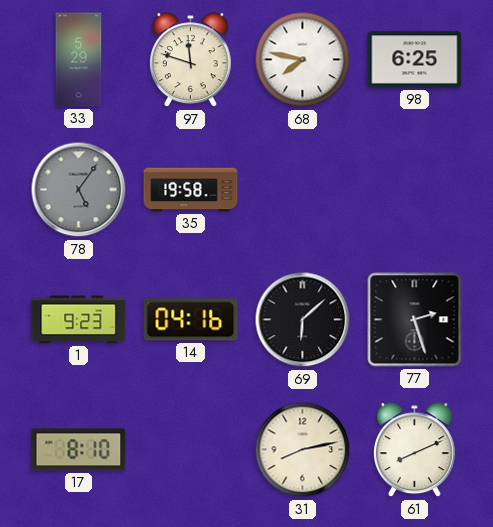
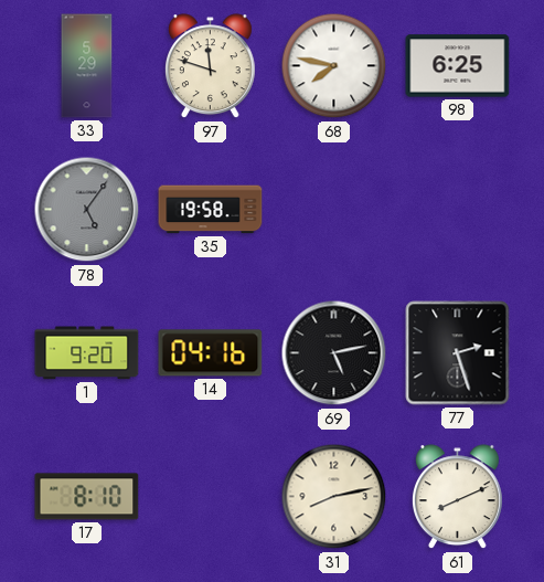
1: 9:23 -> 9:20 (87, 353)
69: 6:08 -> 5:13 (334, 353)
